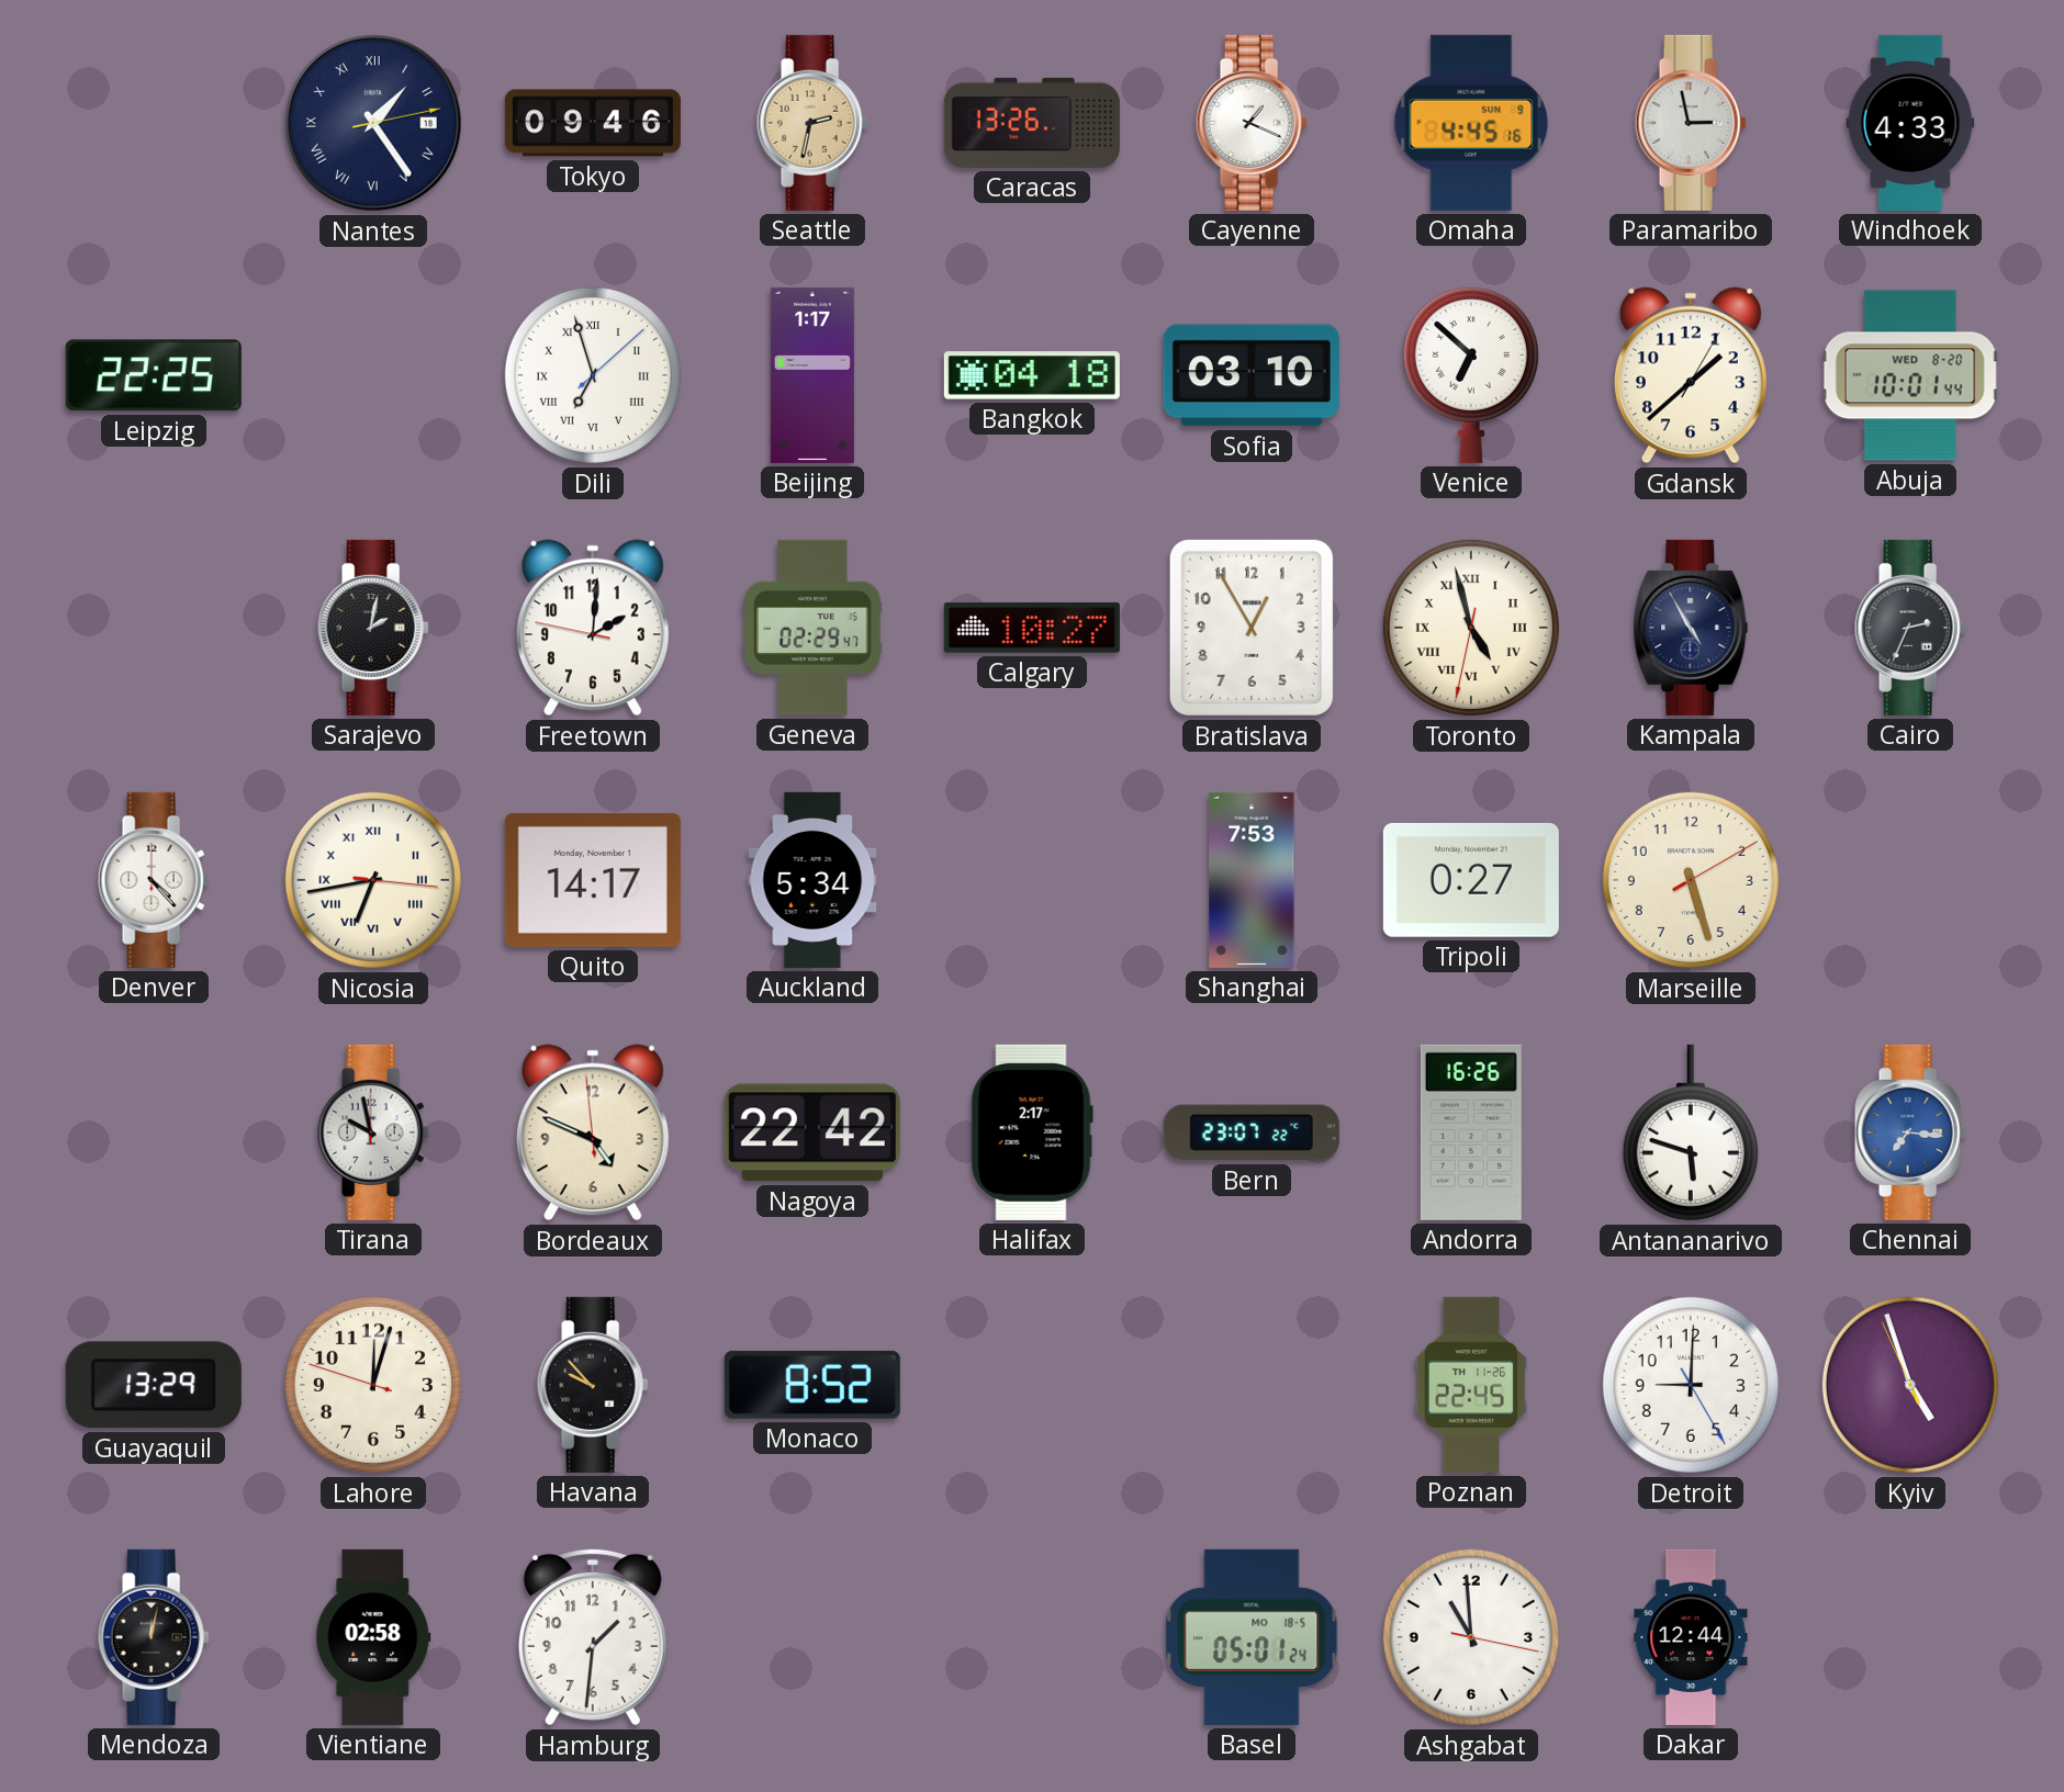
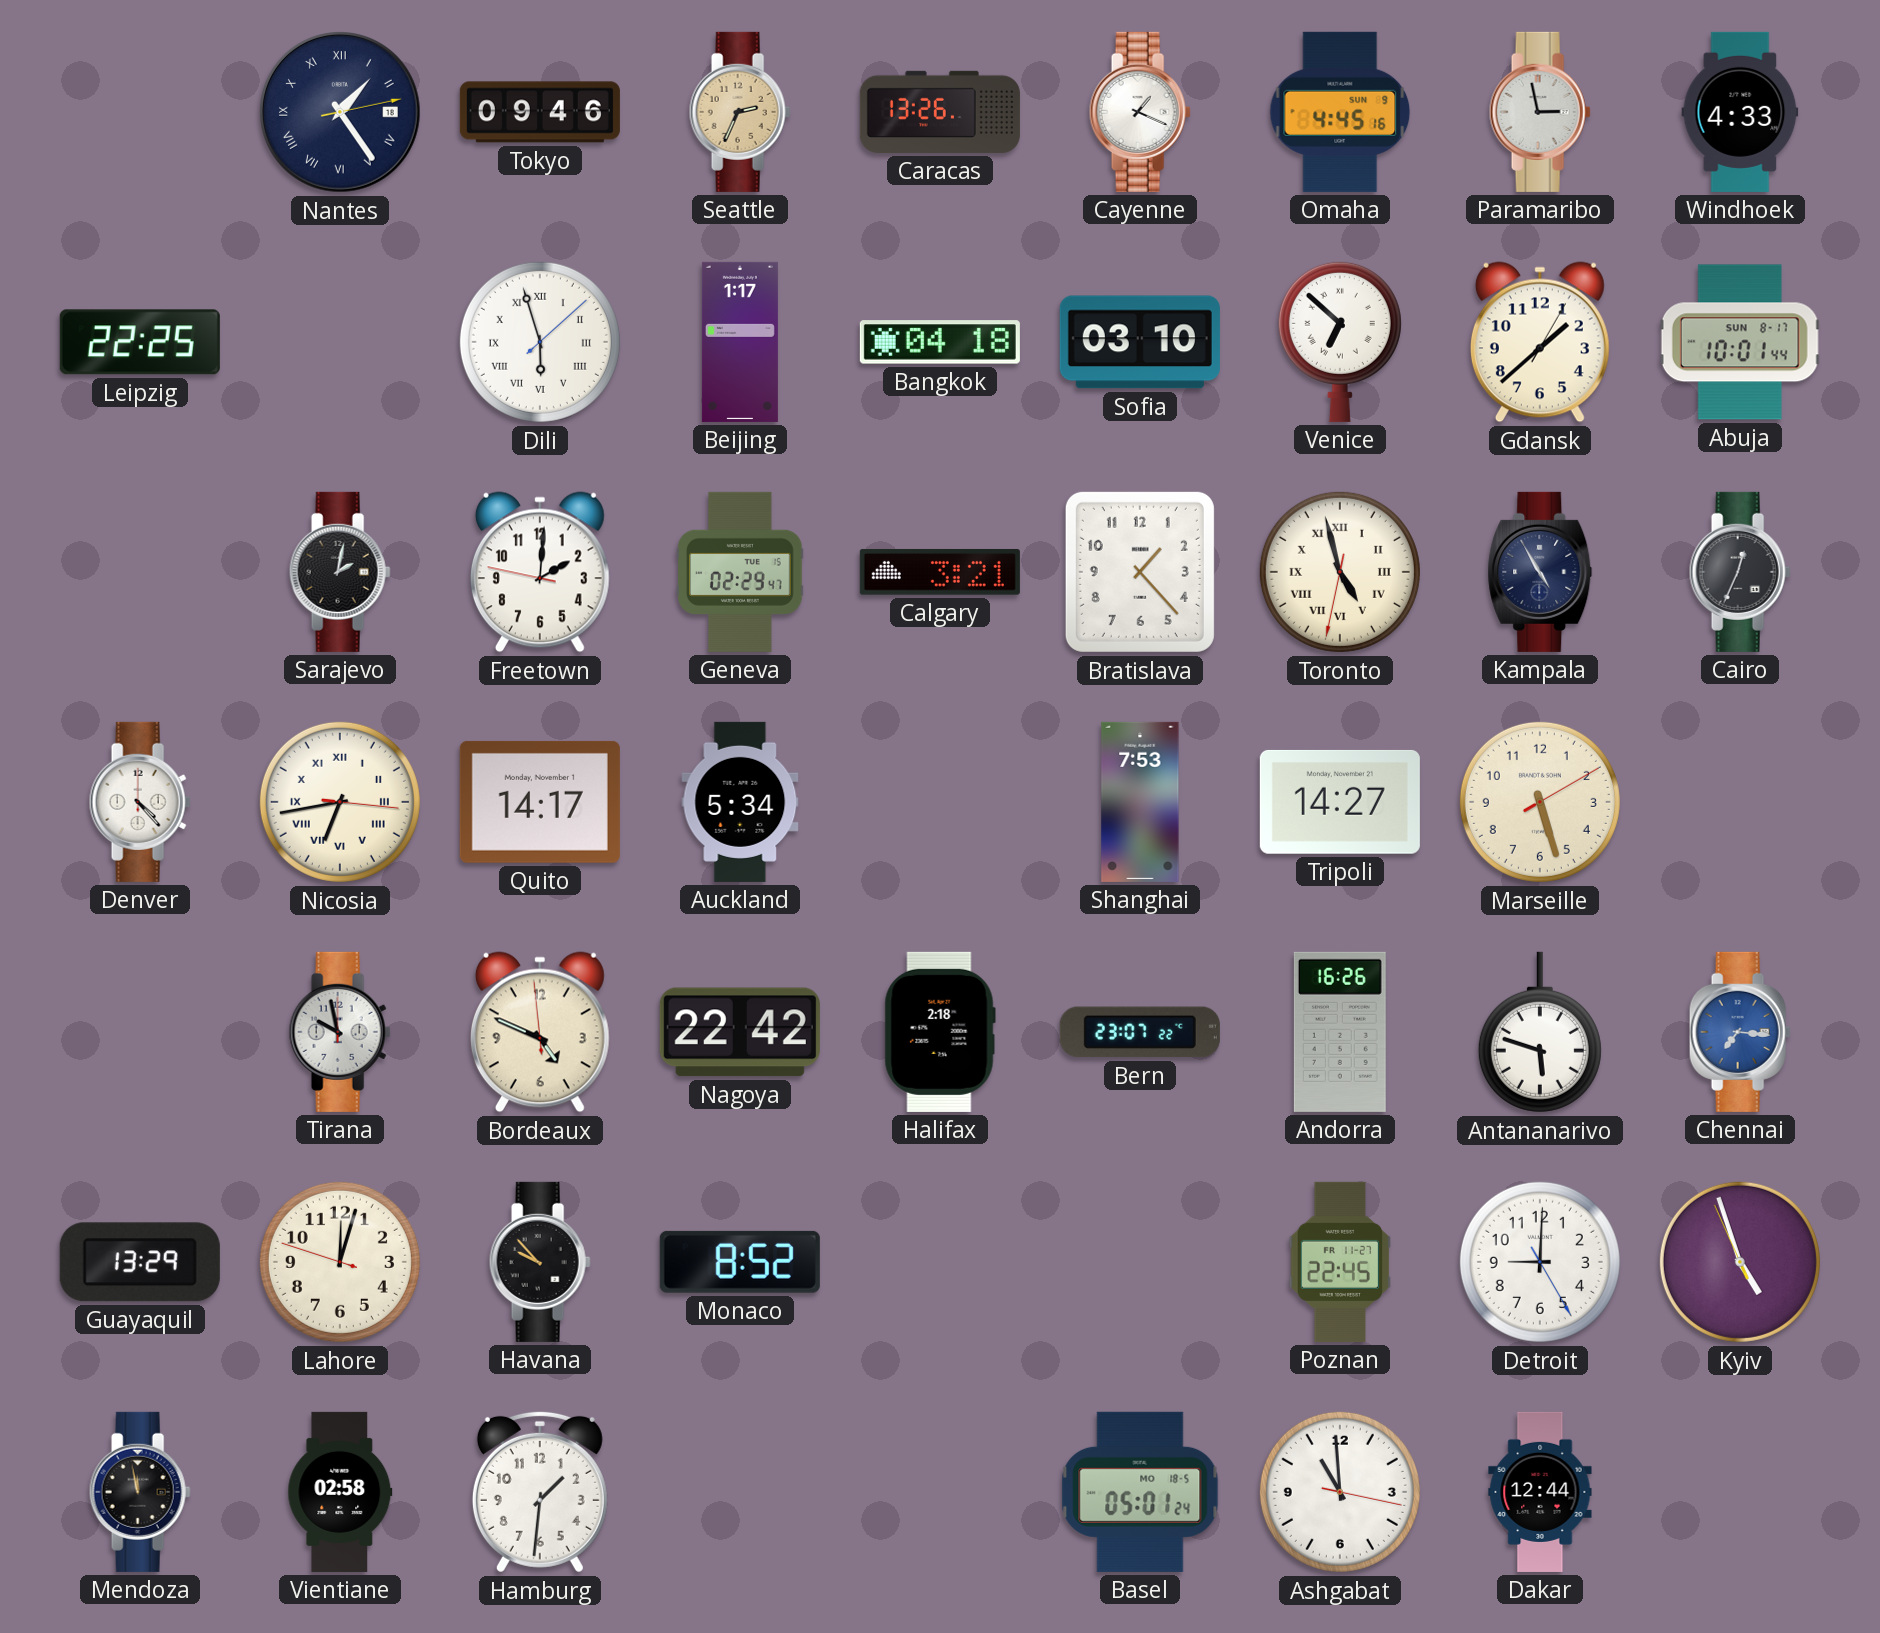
Seattle: 2:32 -> 2:34 (740, 112)
Dili: 6:57 -> 5:57 (540, 342)
Abuja date: WED 8-20 -> SUN 8-17 (1740, 342)
Calgary: 10:27 -> 3:21 (940, 572)
Bratislava: 12:55 -> 1:23 (1140, 572)
Cairo: 2:34 -> 12:34 (1740, 572)
Tripoli: 0:27 -> 14:27 (1340, 802)
Halifax: 2:17 -> 2:18 (940, 1032)
Poznan date: TH 11-26 -> FR 11-27 (1340, 1262)
Mendoza: 12:02 -> 11:58 (140, 1492)
